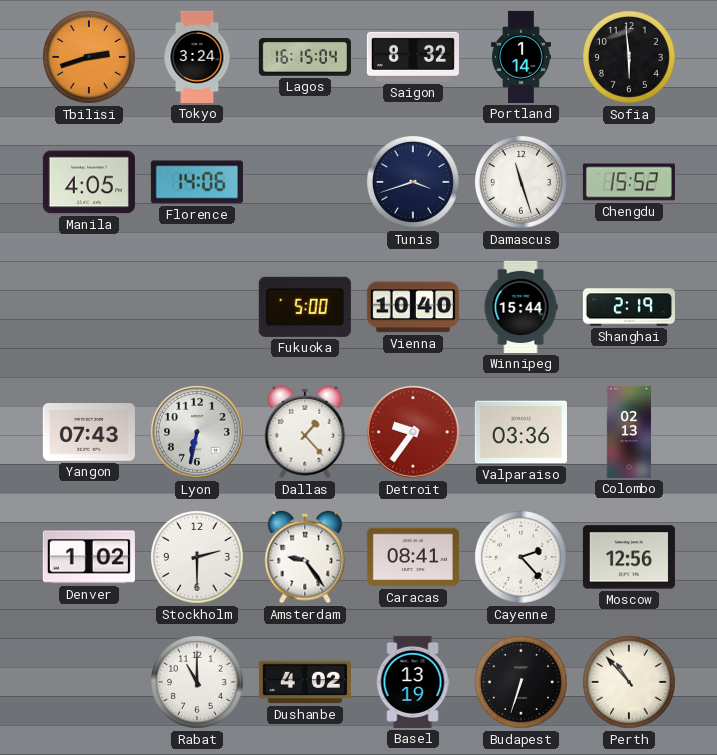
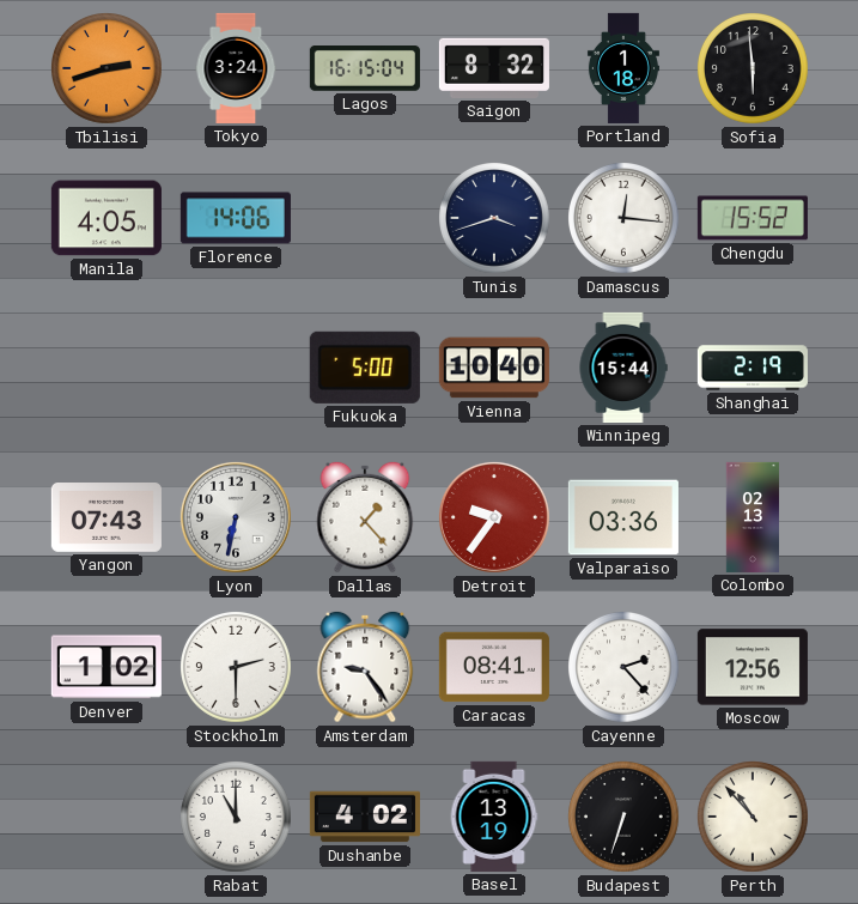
Portland: 1:14 -> 1:18 (623, 68)
Damascus: 11:27 -> 12:16 (625, 219)
